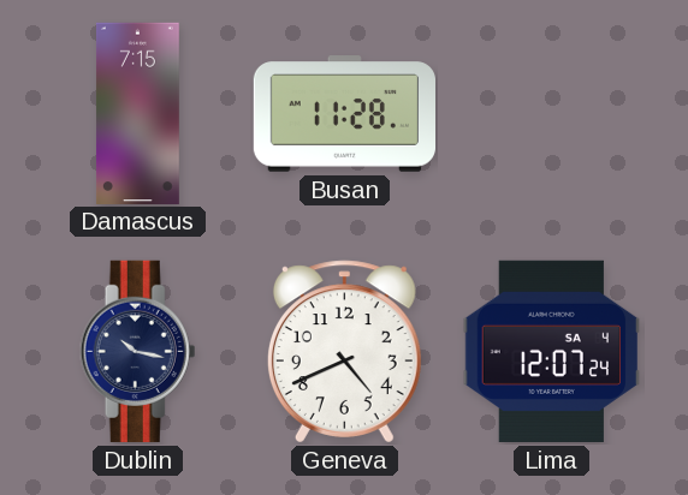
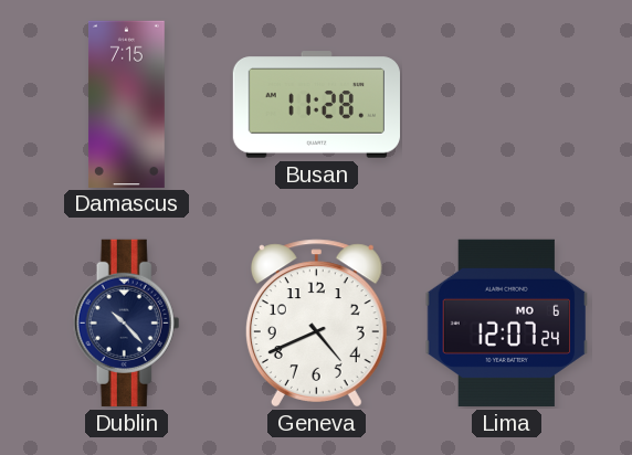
Dublin: 10:17 -> 10:23 (127, 322)
Lima date: SA 4 -> MO 6 (507, 322)
